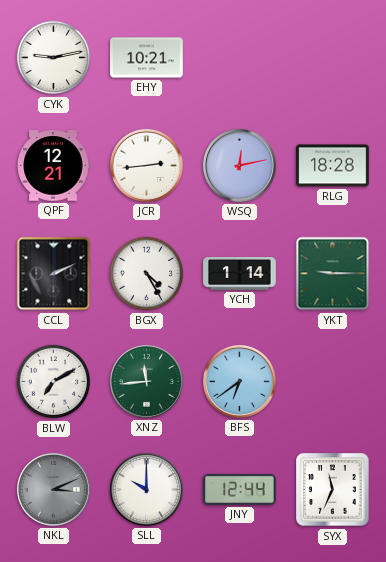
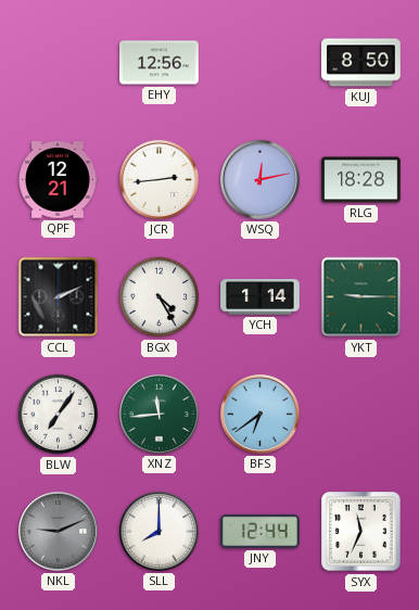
CYK: 9:13 -> none (54, 58)
EHY: 10:21 -> 12:56 (160, 63)
KUJ: none -> 8:50 (361, 63)
BLW: 7:10 -> 7:06 (59, 415)
NKL: 3:11 -> 9:11 (58, 531)
SLL: 10:00 -> 8:00 (158, 531)
